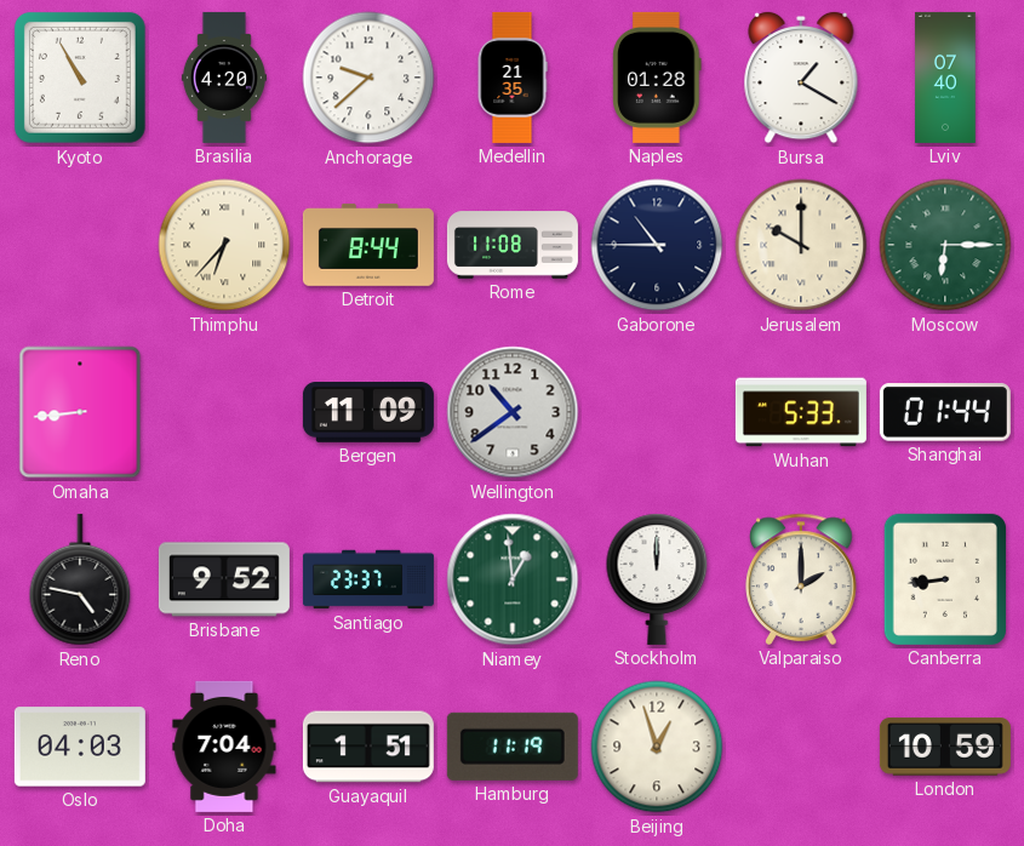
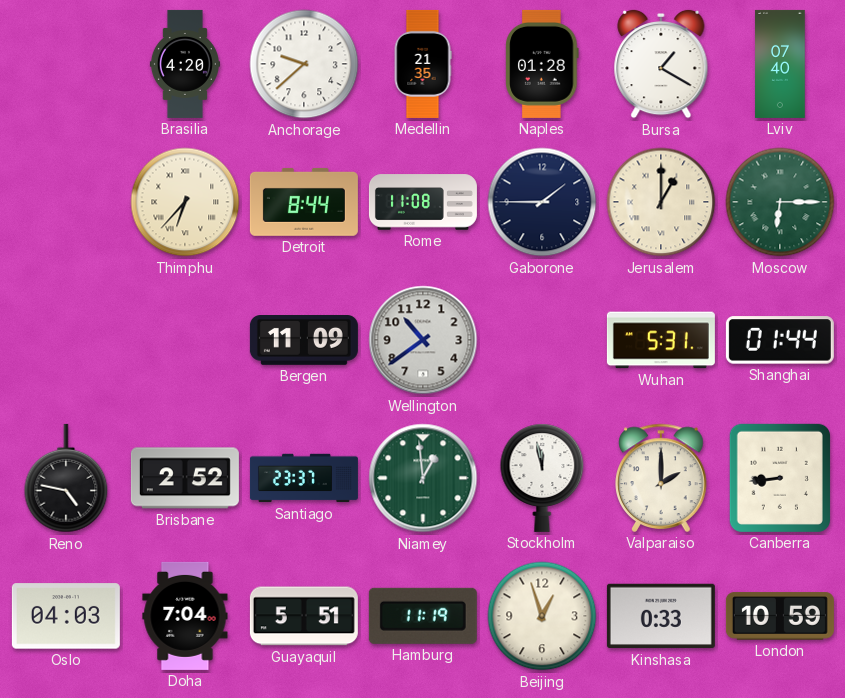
Kyoto: 10:55 -> none (80, 78)
Gaborone: 10:45 -> 1:45 (542, 202)
Jerusalem: 10:00 -> 1:00 (661, 202)
Omaha: 8:44 -> none (80, 412)
Wuhan: 5:33 -> 5:31 (661, 340)
Brisbane: 9:52 -> 2:52 (185, 478)
Stockholm: 12:00 -> 11:58 (542, 478)
Guayaquil: 1:51 -> 5:51 (304, 616)
Kinshasa: none -> 0:33 (661, 616)
